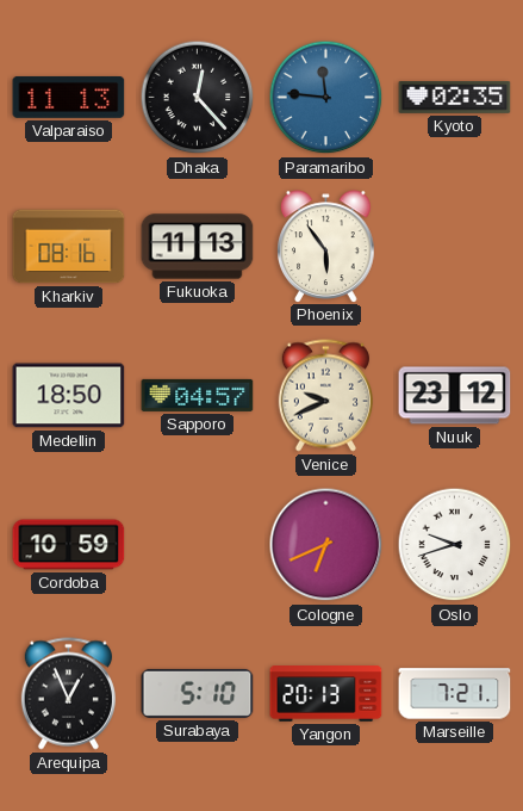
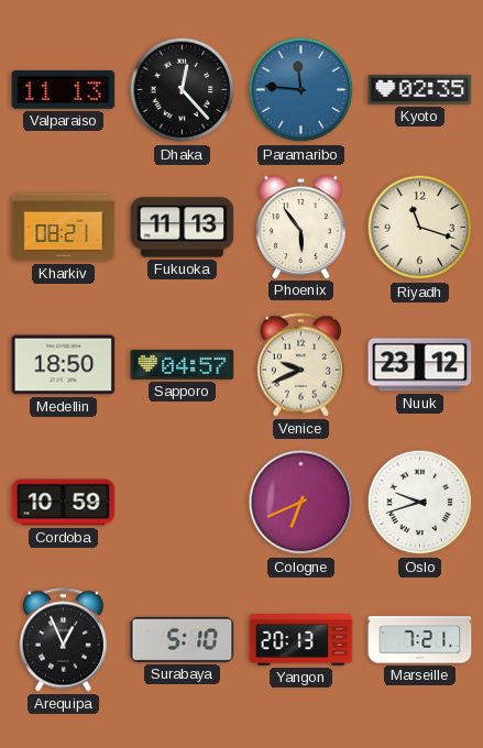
Kharkiv: 08:16 -> 08:21 (64, 228)
Riyadh: none -> 11:18 (420, 228)
